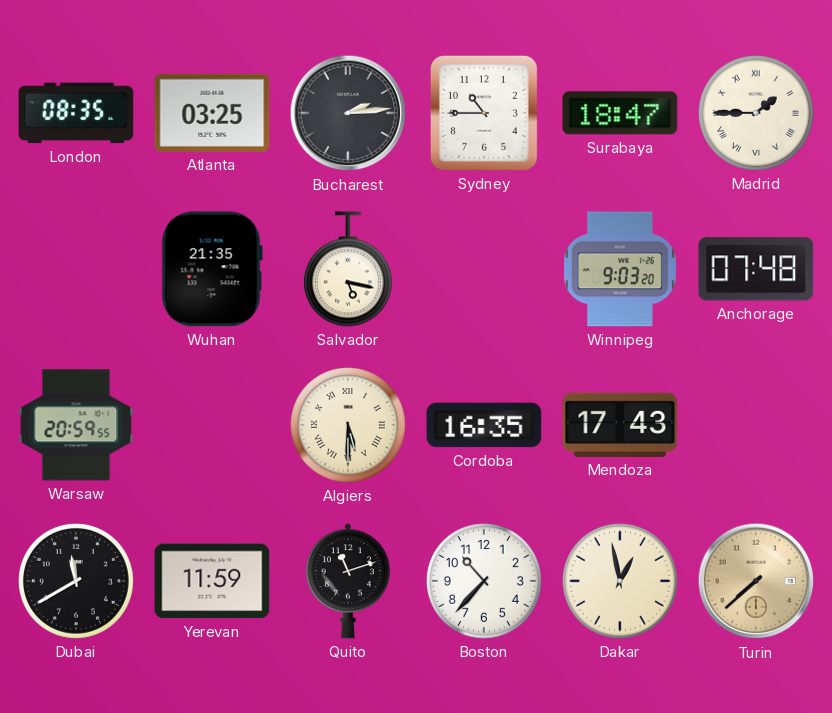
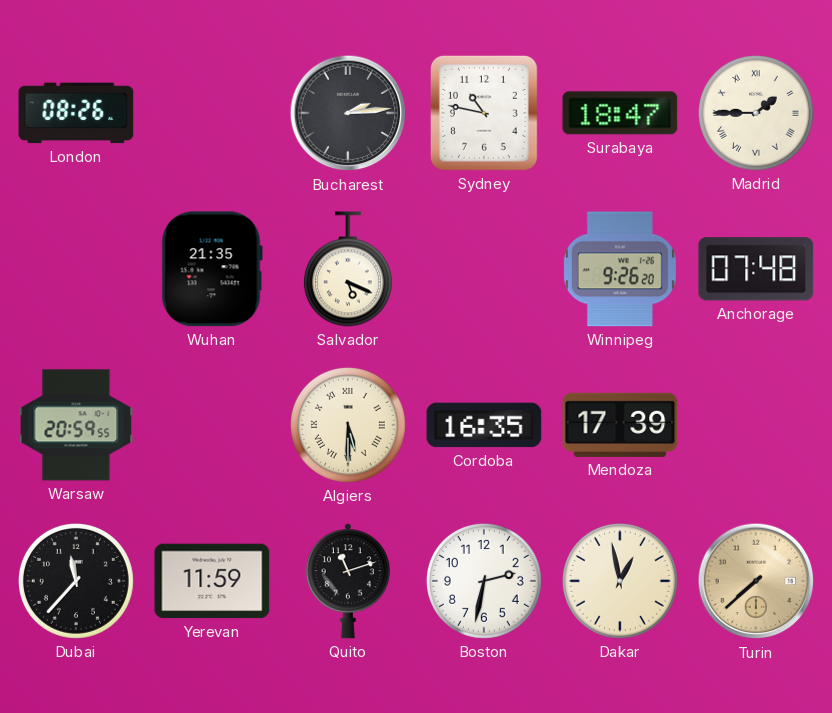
London: 08:35 -> 08:26 (76, 113)
Atlanta: 03:25 -> none (212, 113)
Sydney: 10:45 -> 10:47 (484, 113)
Salvador: 5:17 -> 5:19 (348, 269)
Winnipeg: 9:03 -> 9:26 (620, 269)
Mendoza: 17:43 -> 17:39 (620, 425)
Dubai: 11:40 -> 11:37 (76, 581)
Boston: 10:37 -> 2:32 (484, 581)
